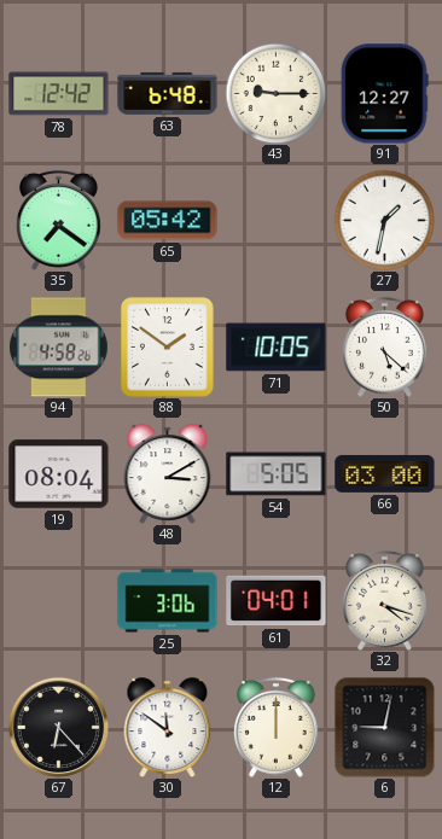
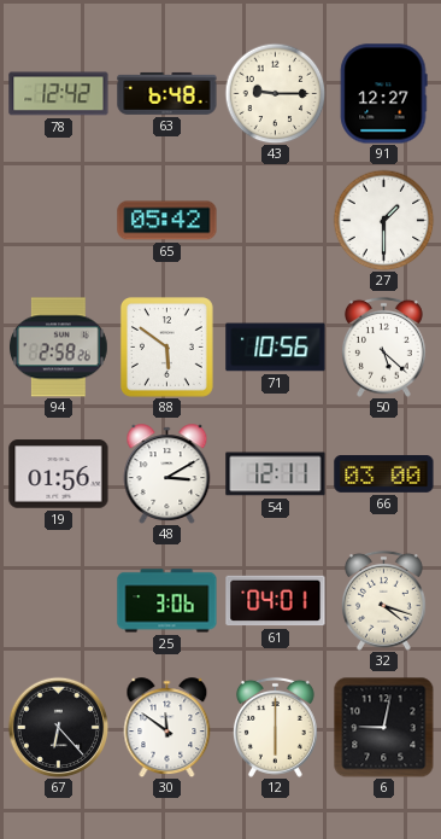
35: 7:21 -> none (58, 220)
27: 1:32 -> 1:30 (383, 220)
94: 4:58 -> 2:58 (58, 348)
88: 1:51 -> 5:51 (167, 348)
71: 10:05 -> 10:56 (276, 348)
19: 08:04 -> 01:56 (59, 474)
54: 5:05 -> 12:11 (276, 474)
12: 12:00 -> 6:00 (275, 727)
